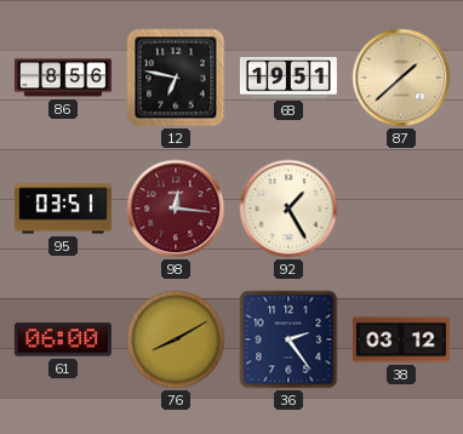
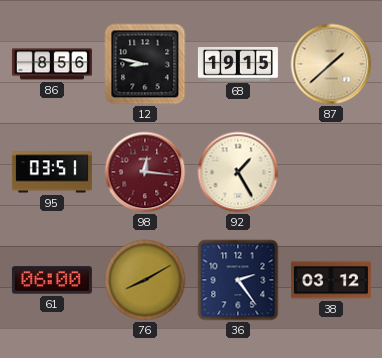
12: 6:47 -> 8:47 (145, 64)
68: 19:51 -> 19:15 (238, 64)
